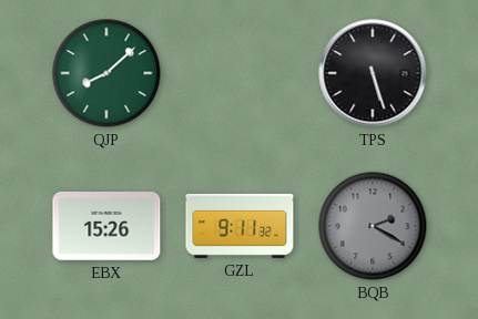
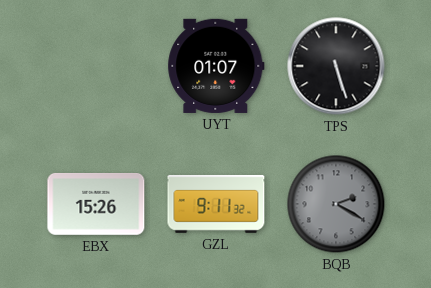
QJP: 8:08 -> none (106, 73)
UYT: none -> 01:07 (216, 66)
